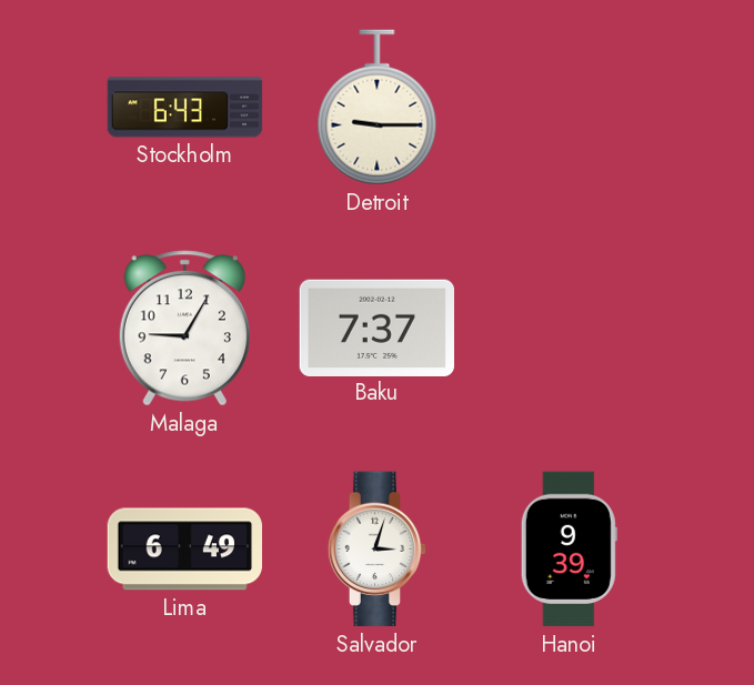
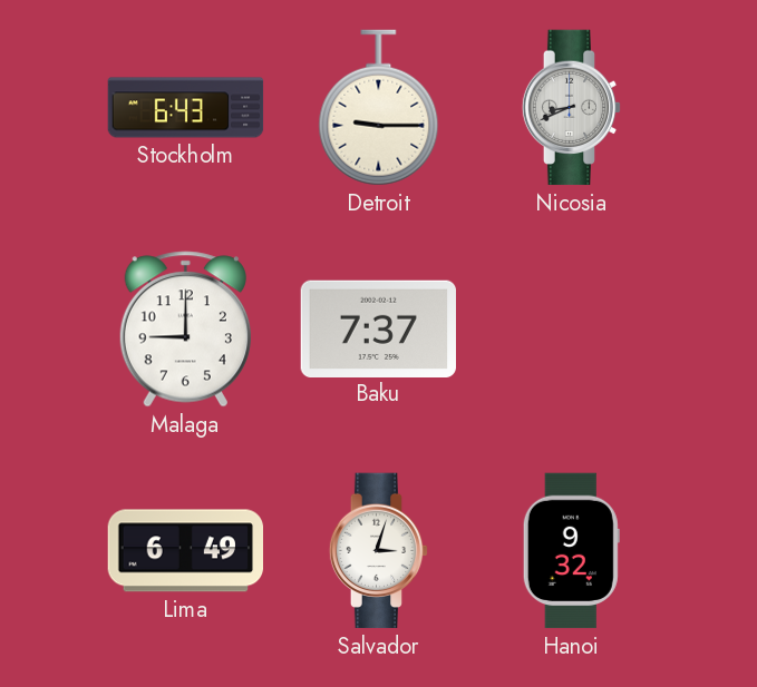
Nicosia: none -> 8:41 (572, 108)
Malaga: 9:05 -> 9:00 (185, 330)
Hanoi: 9:39 -> 9:32 (571, 551)
